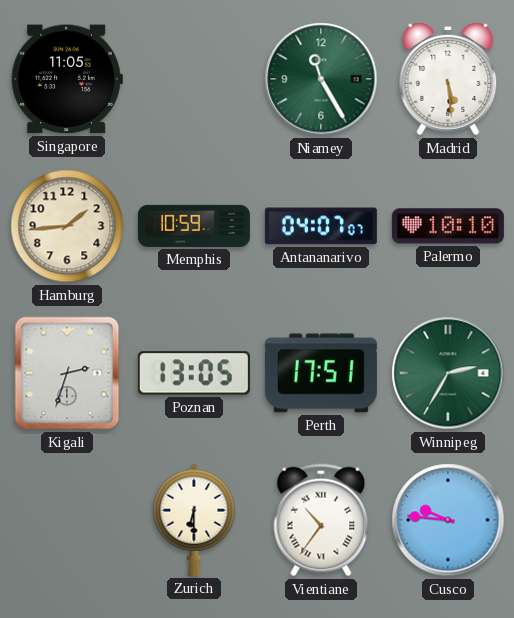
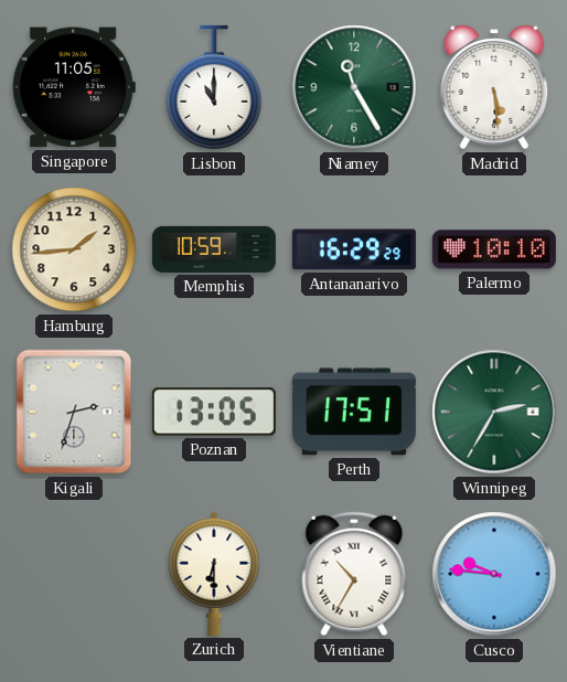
Lisbon: none -> 11:00 (214, 87)
Antananarivo: 04:07 -> 16:29 (354, 249)
Vientiane: 10:36 -> 10:35 (354, 574)
